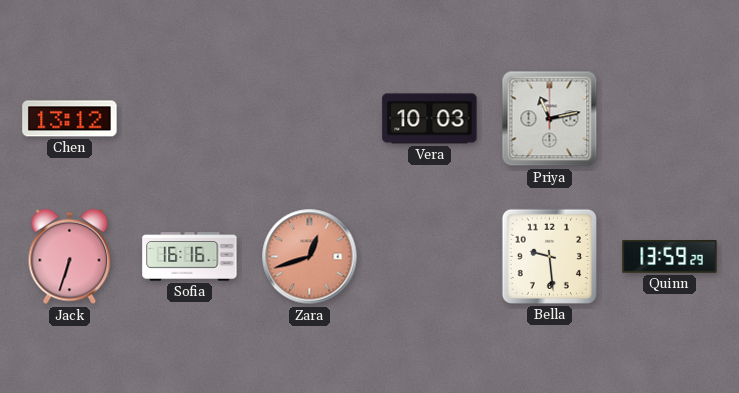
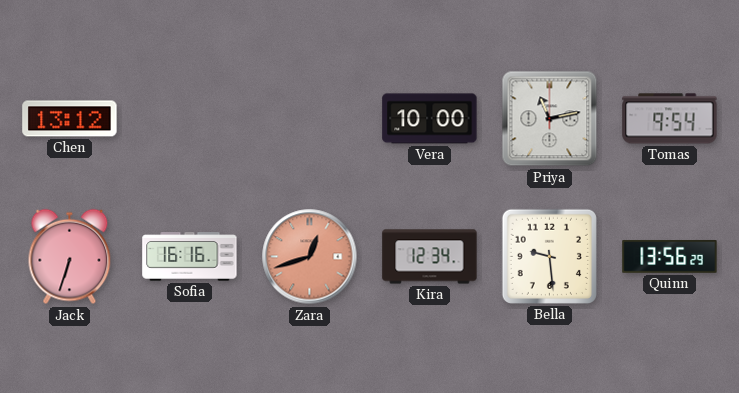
Vera: 10:03 -> 10:00 (430, 119)
Tomas: none -> 9:54 (670, 119)
Kira: none -> 12:34 (430, 257)
Quinn: 13:59 -> 13:56 (670, 257)
